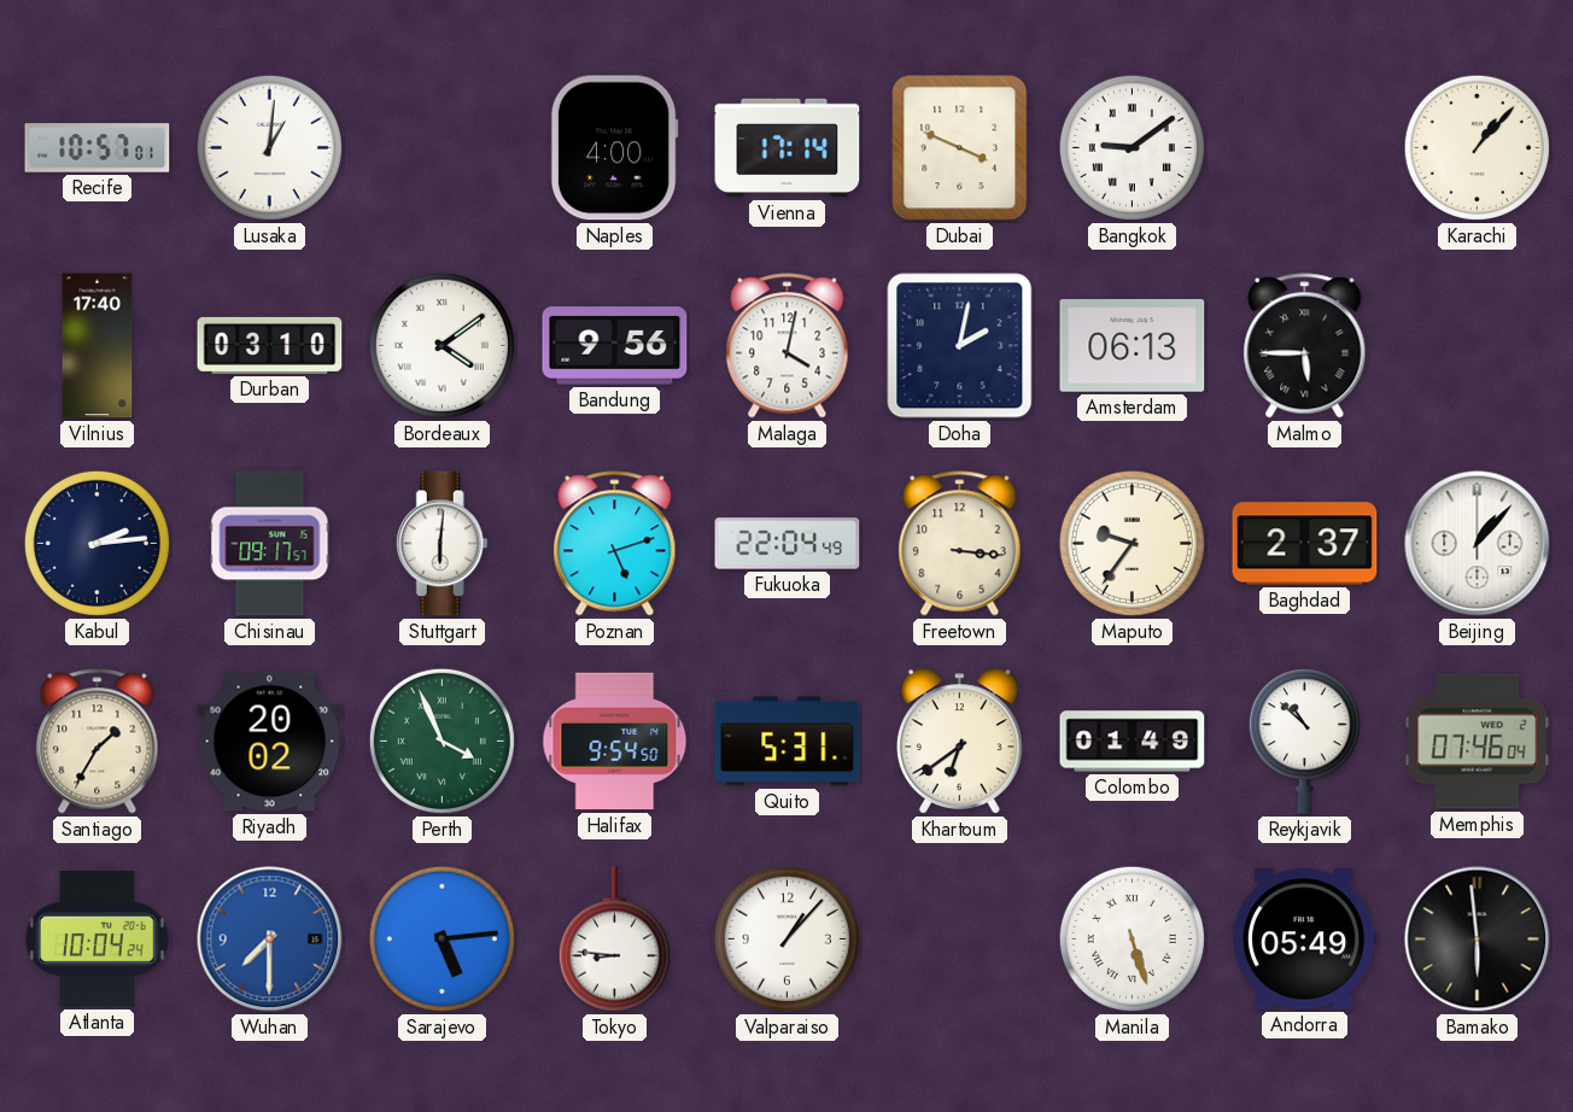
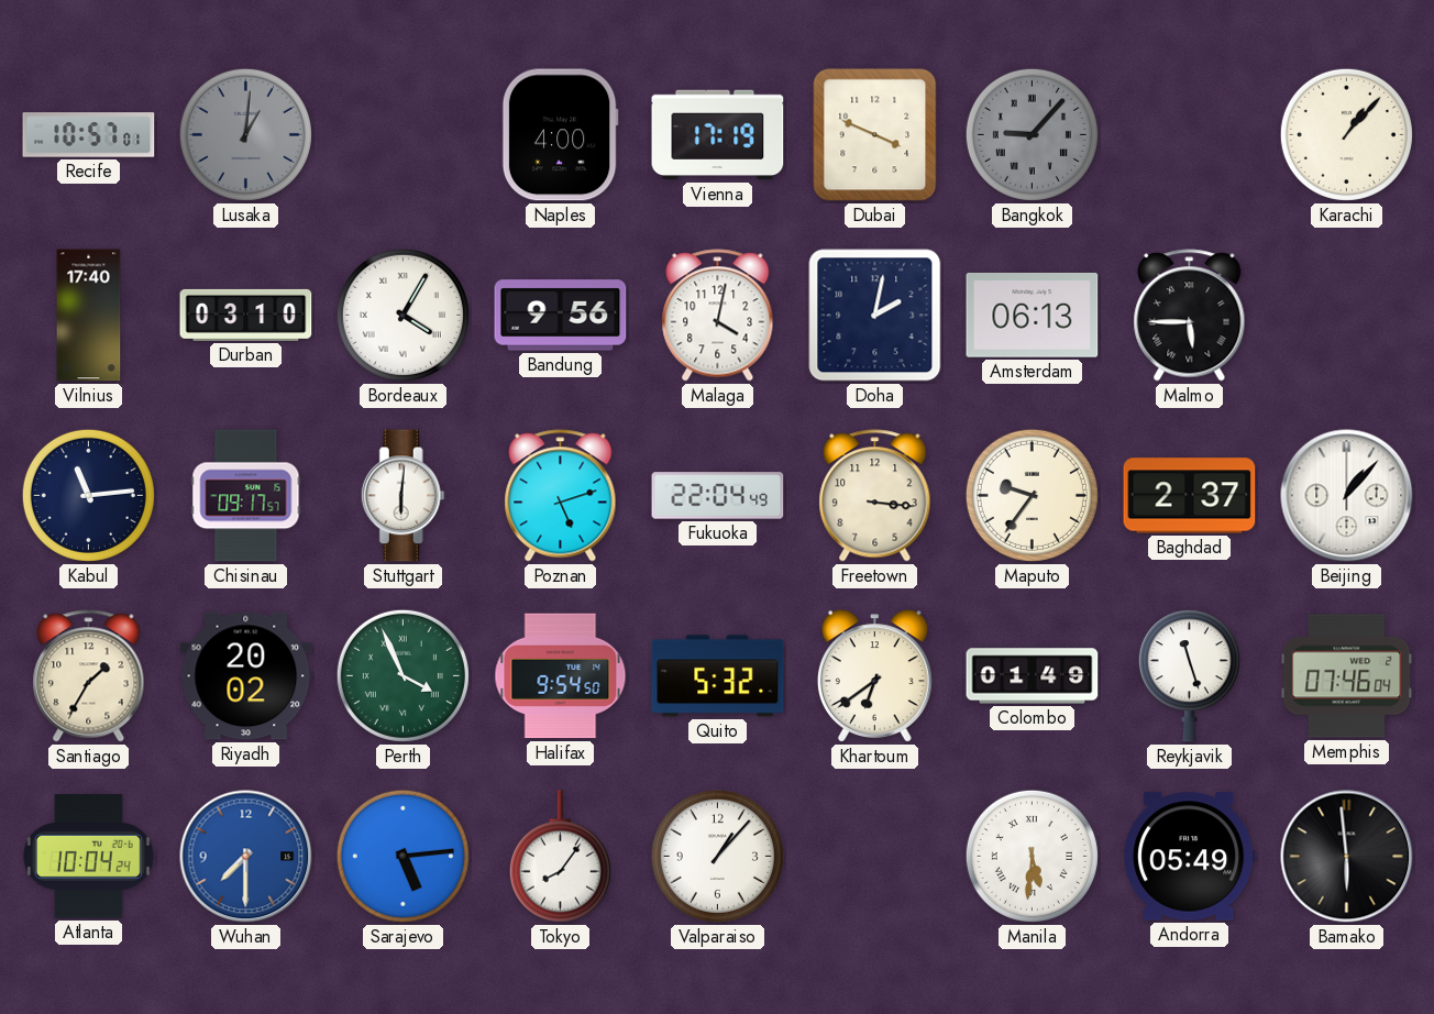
Lusaka dial: white -> grey (245, 134)
Vienna: 17:14 -> 17:19 (718, 135)
Bangkok: 9:09 -> 9:07 (1032, 134)
Bangkok dial: white -> grey (1032, 134)
Bordeaux: 4:09 -> 4:05 (402, 315)
Kabul: 2:14 -> 11:14 (88, 495)
Quito: 5:31 -> 5:32 (718, 676)
Reykjavik: 10:52 -> 11:27 (1189, 676)
Tokyo: 8:46 -> 8:06 (560, 857)
Manila: 5:27 -> 5:31 (1032, 856)
